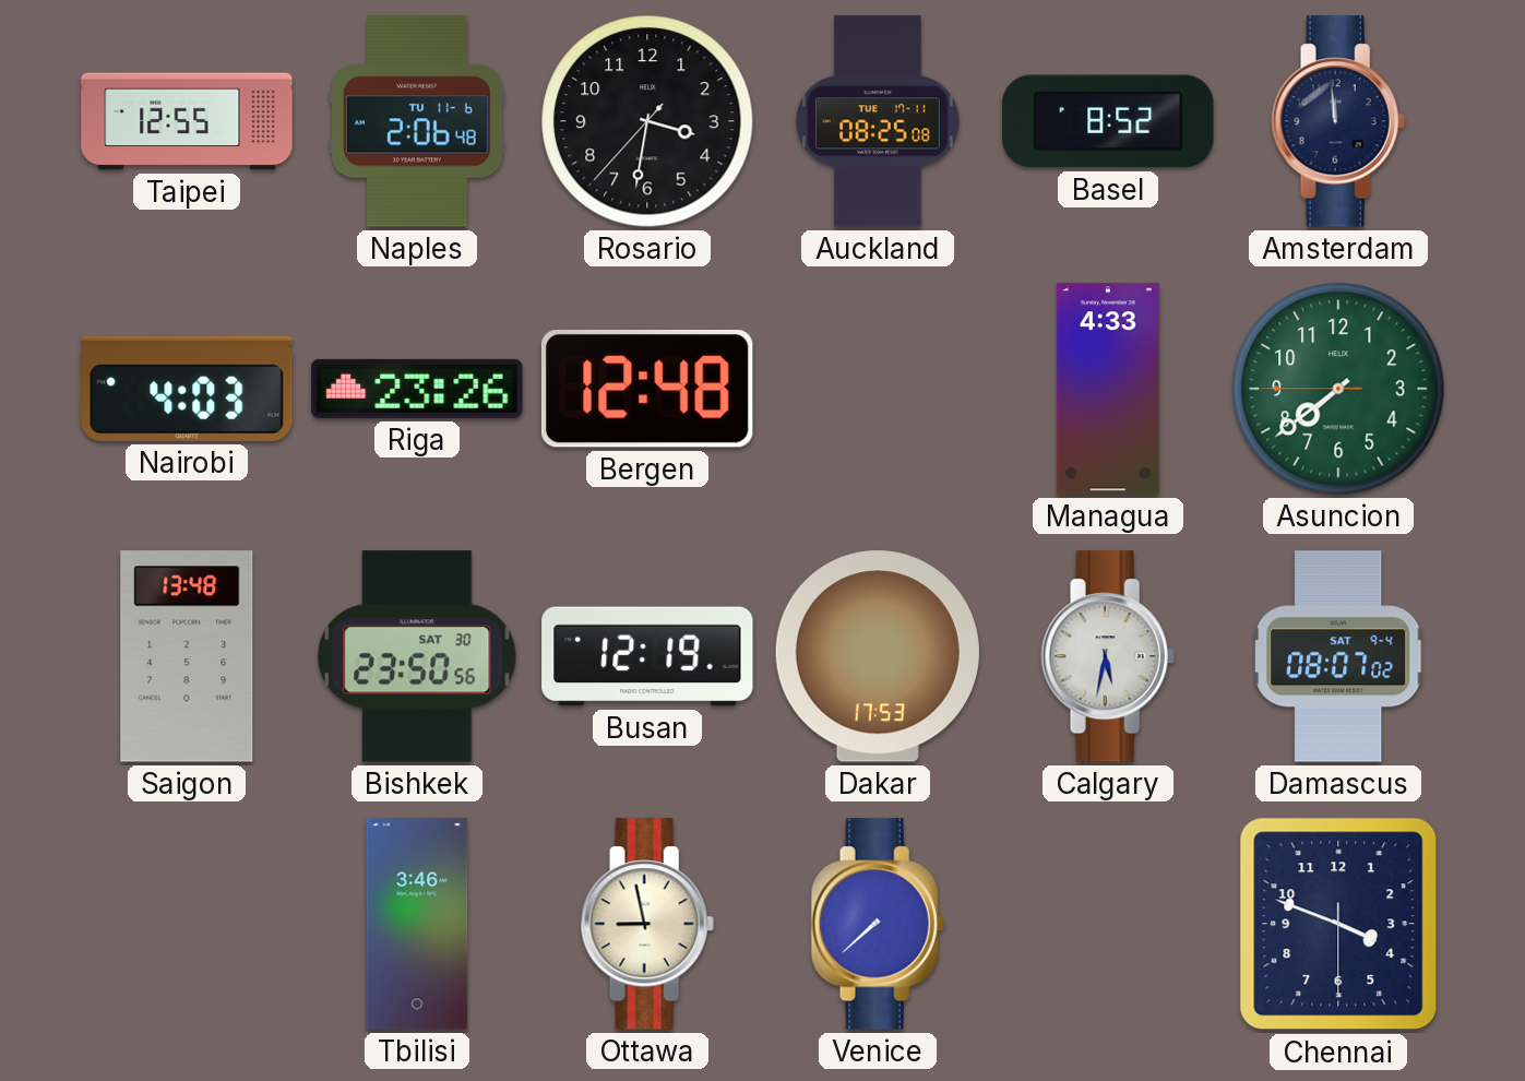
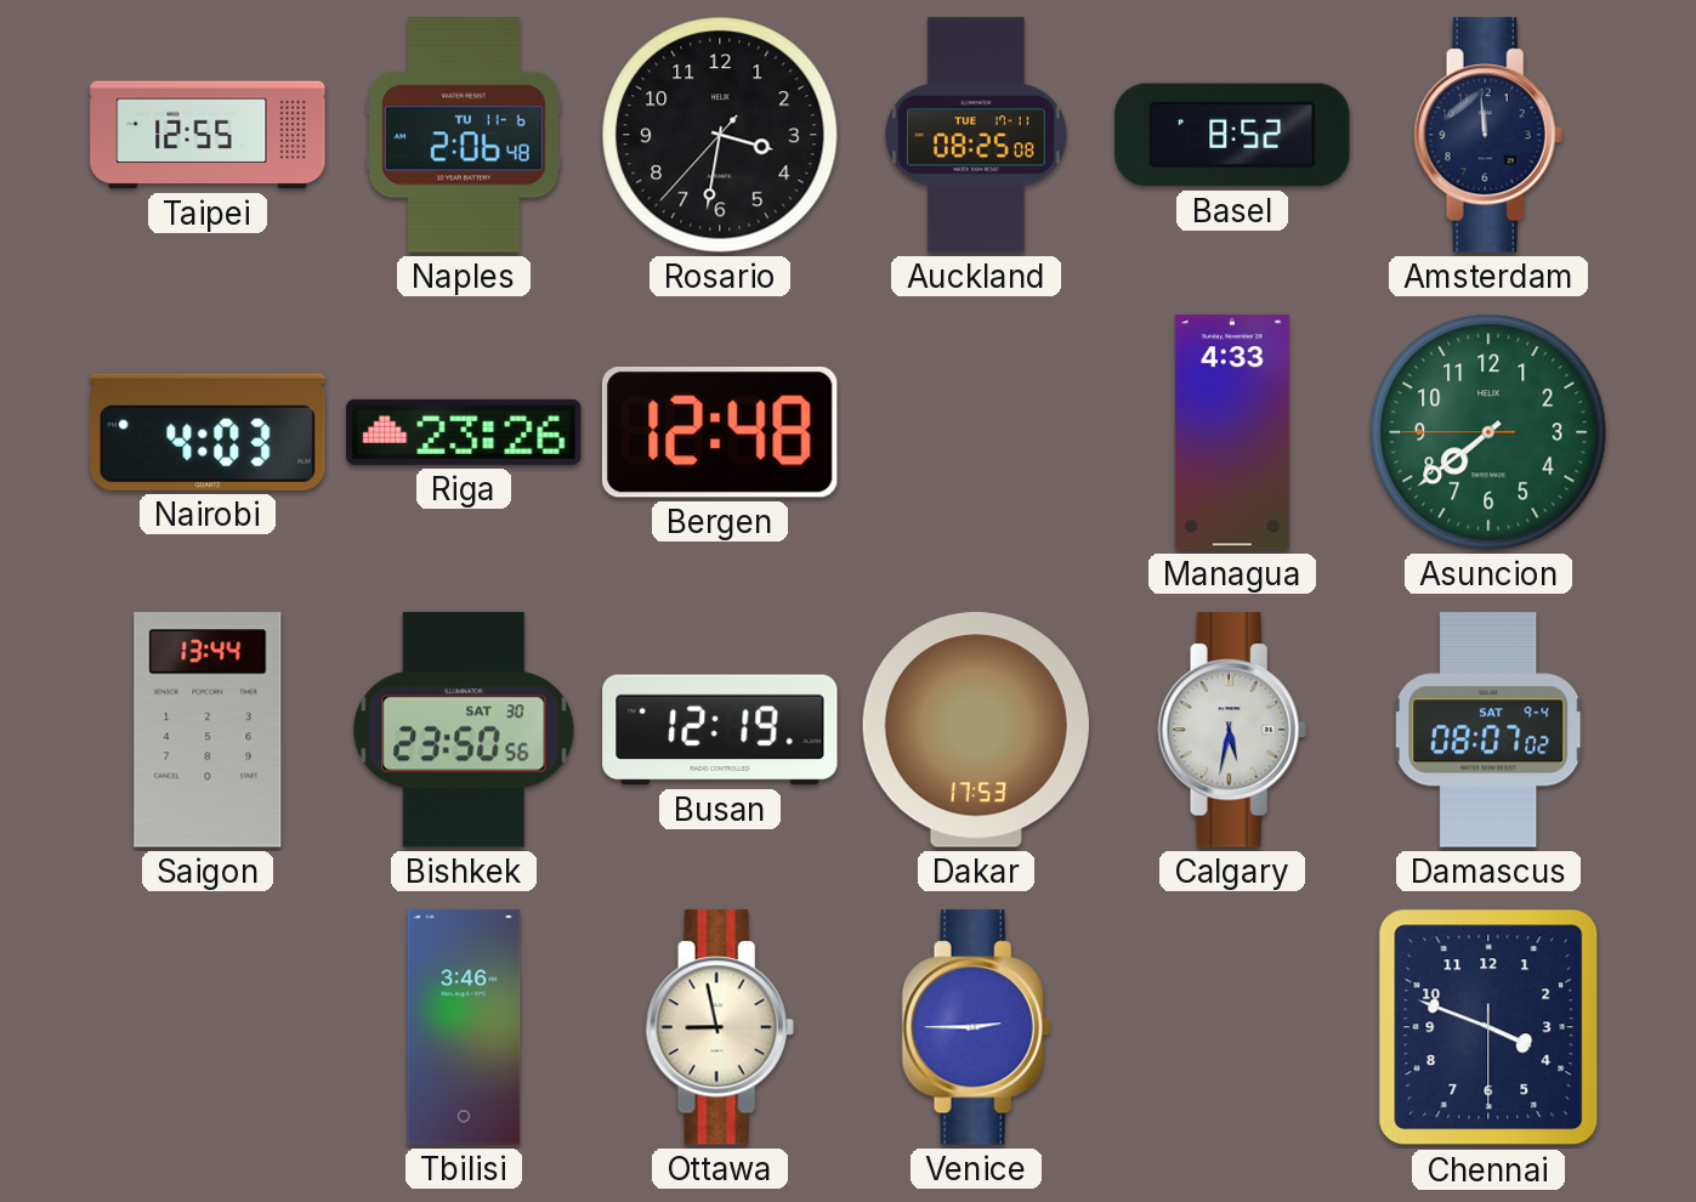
Saigon: 13:48 -> 13:44 (208, 730)
Venice: 7:38 -> 2:45 (976, 1027)
